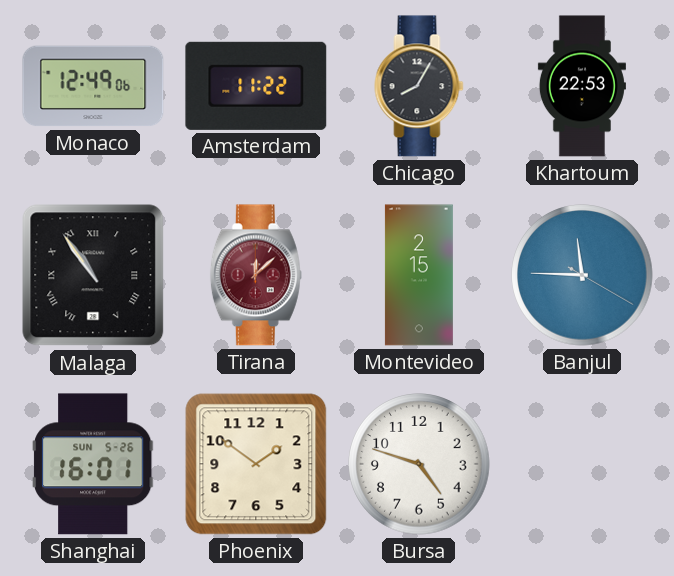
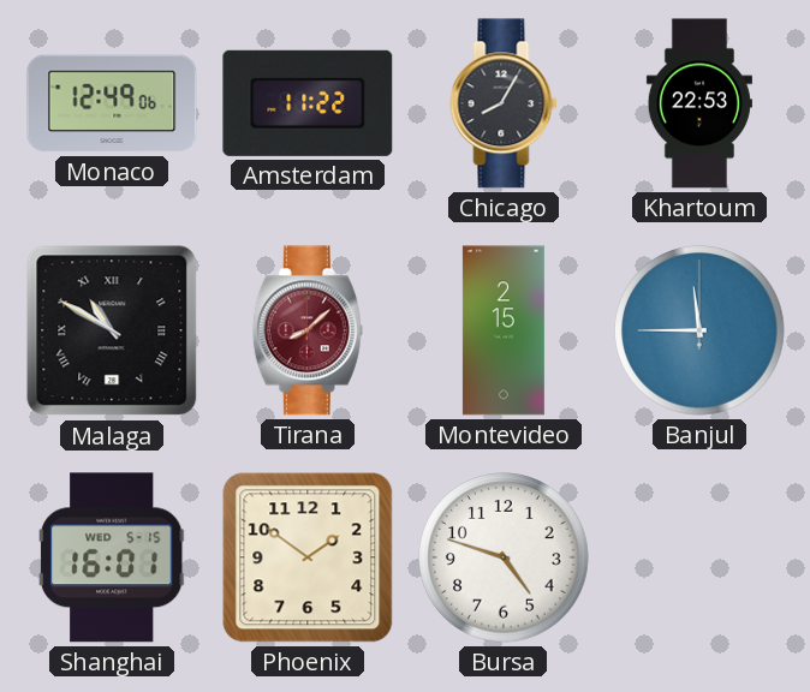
Malaga: 10:54 -> 10:50 (112, 330)
Tirana: 12:08 -> 8:08 (308, 330)
Banjul: 11:45:20 -> 11:45:00 (699, 330)
Shanghai date: SUN 5-26 -> WED 5-15 (113, 557)
